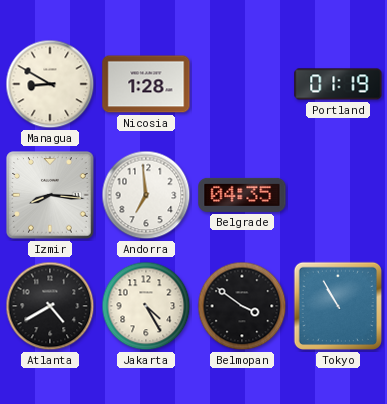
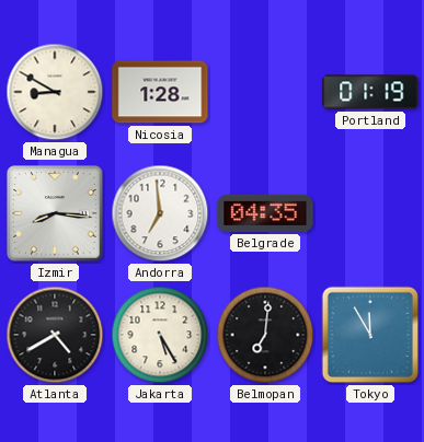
Jakarta: 4:25 -> 5:25 (160, 335)
Belmopan: 3:51 -> 7:01 (265, 335)
Tokyo: 10:55 -> 11:55 (370, 335)
